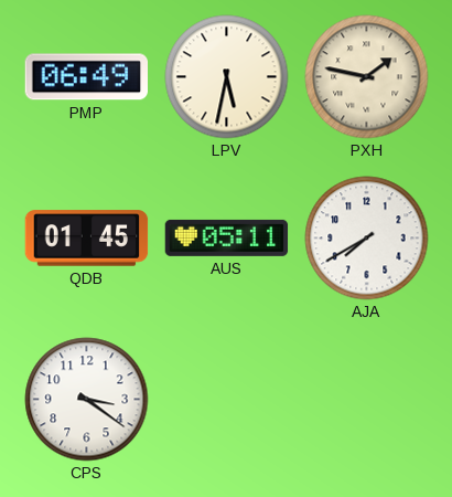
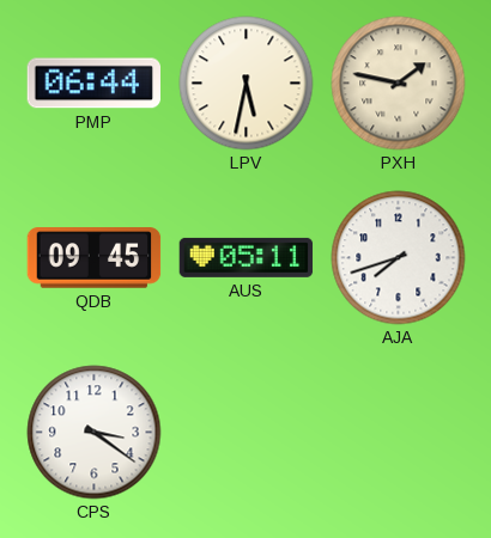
PMP: 06:49 -> 06:44 (95, 84)
QDB: 01:45 -> 09:45 (95, 258)
AJA: 7:40 -> 7:42 (399, 258)
